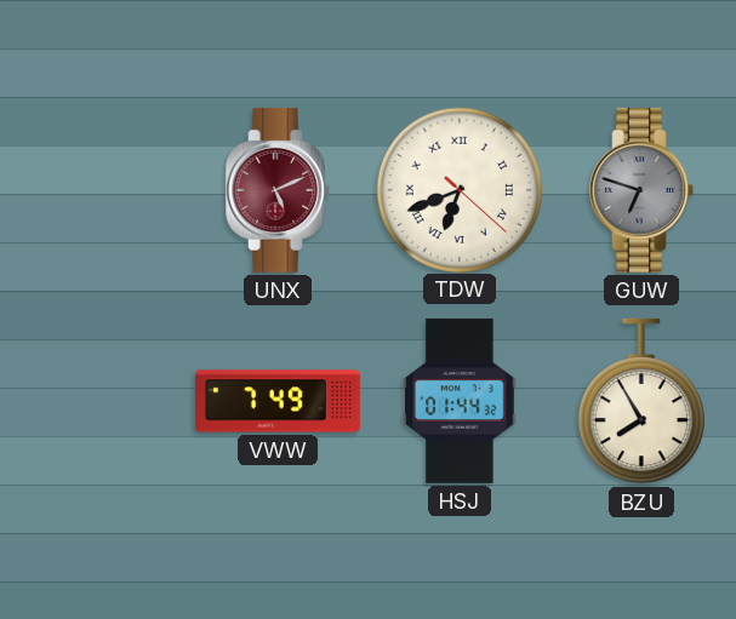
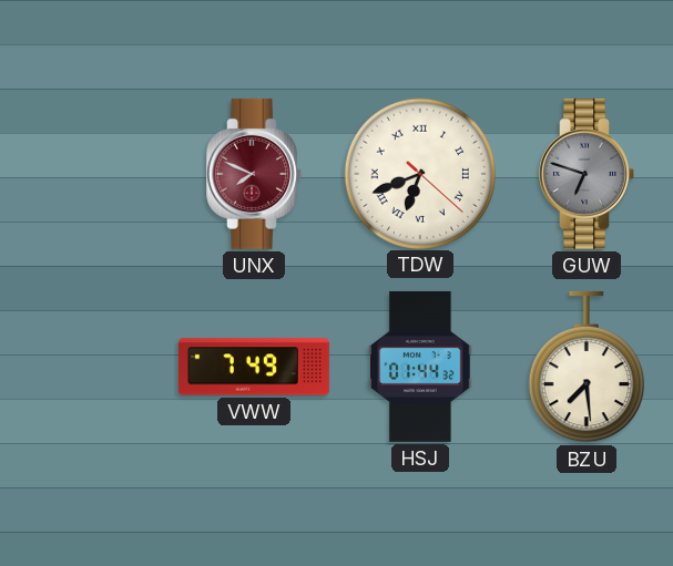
UNX: 5:11 -> 7:49 (254, 174)
BZU: 7:55 -> 7:29 (587, 367)
